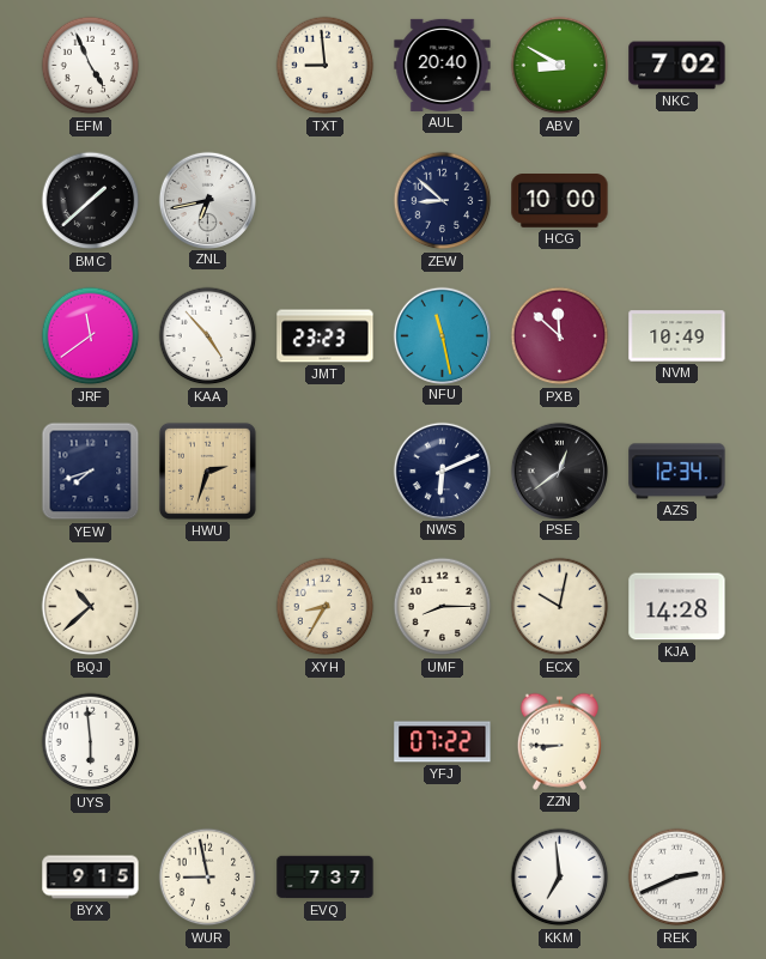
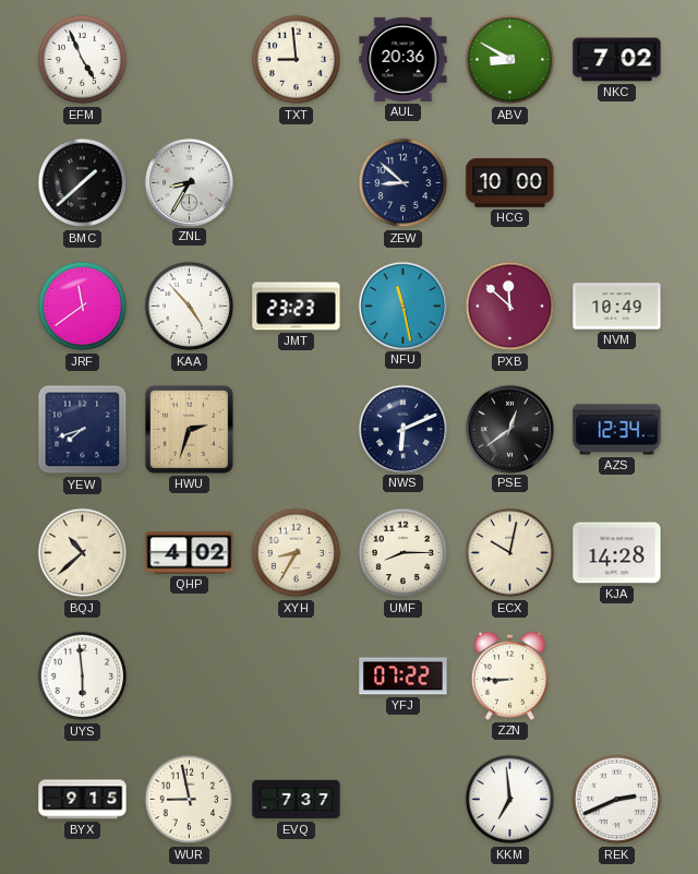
AUL: 20:40 -> 20:36 (404, 59)
ZNL: 6:43 -> 8:35 (189, 182)
QHP: none -> 4:02 (190, 553)
